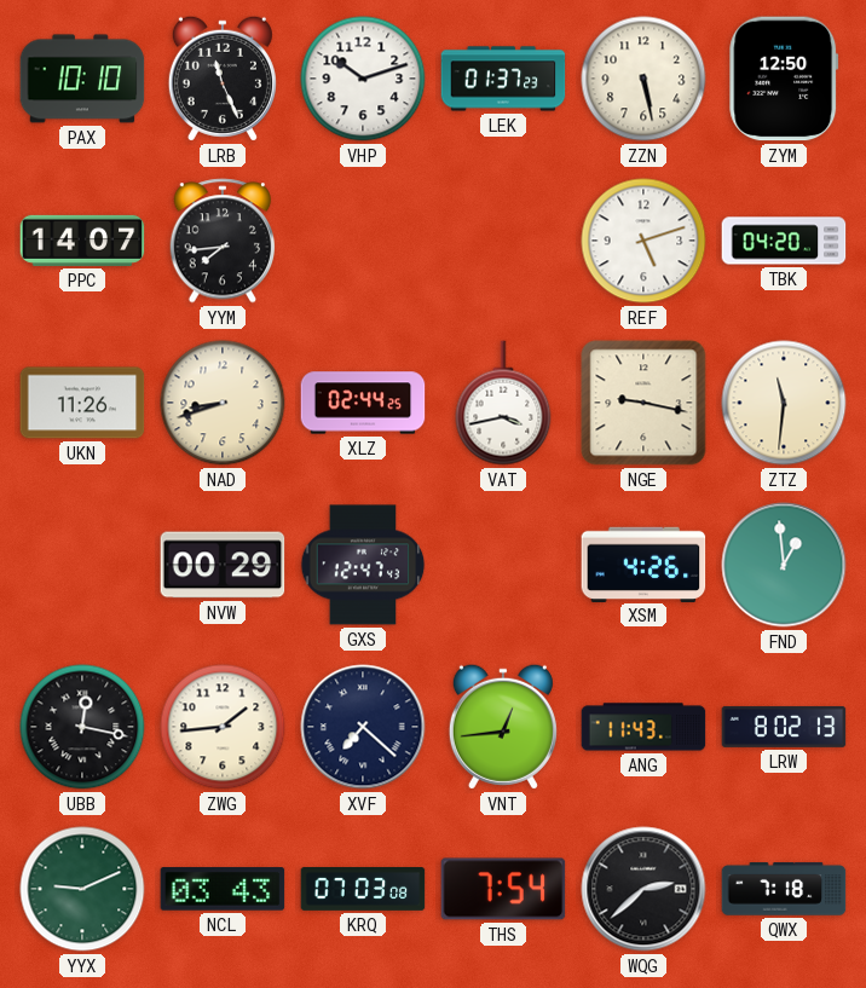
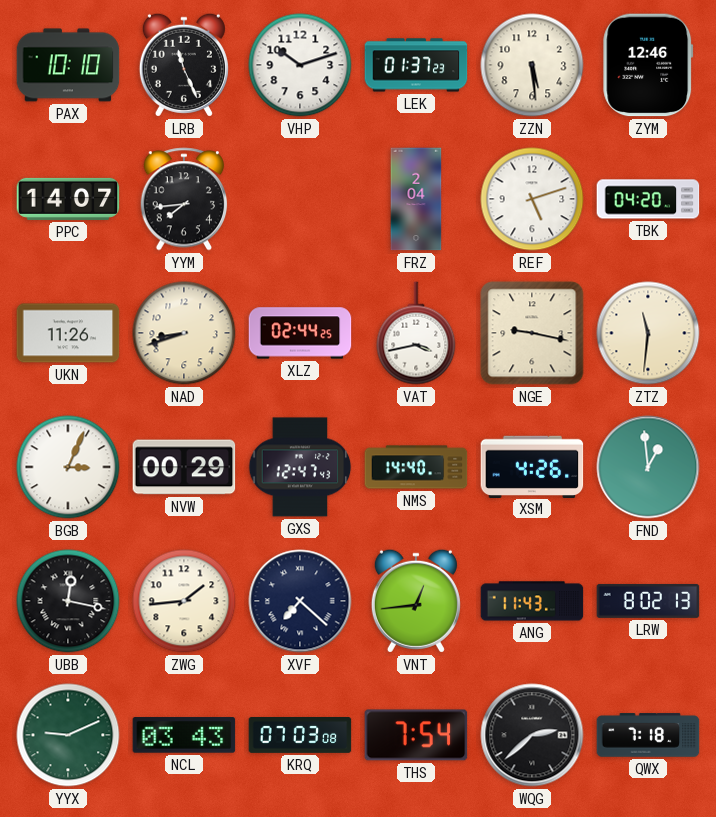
ZZN: 5:28 -> 5:29 (532, 65)
ZYM: 12:50 -> 12:46 (648, 65)
FRZ: none -> 2:04 (416, 199)
BGB: none -> 3:04 (68, 467)
NMS: none -> 14:40 (416, 467)
